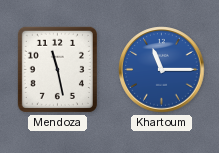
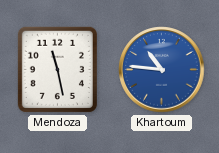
Khartoum: 11:15 -> 10:46 (162, 70)
